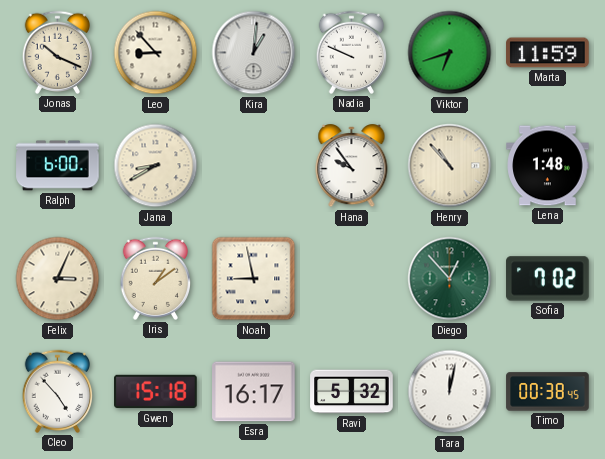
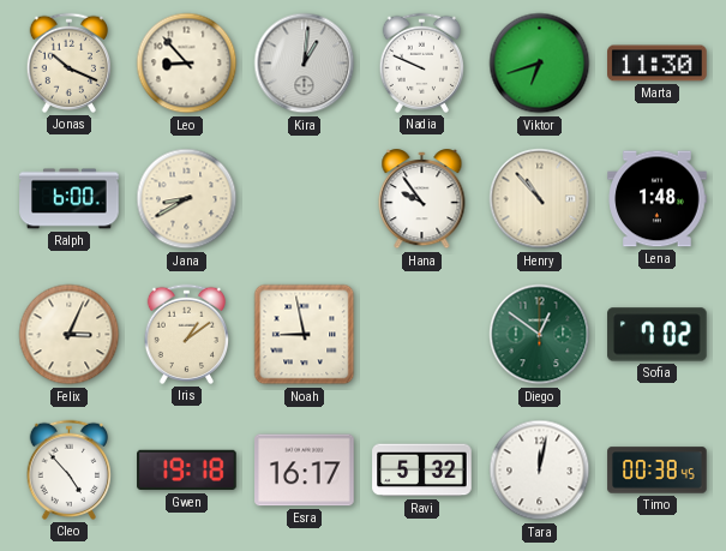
Marta: 11:59 -> 11:30 (658, 64)
Diego: 12:53 -> 12:51 (540, 335)
Gwen: 15:18 -> 19:18 (187, 471)
